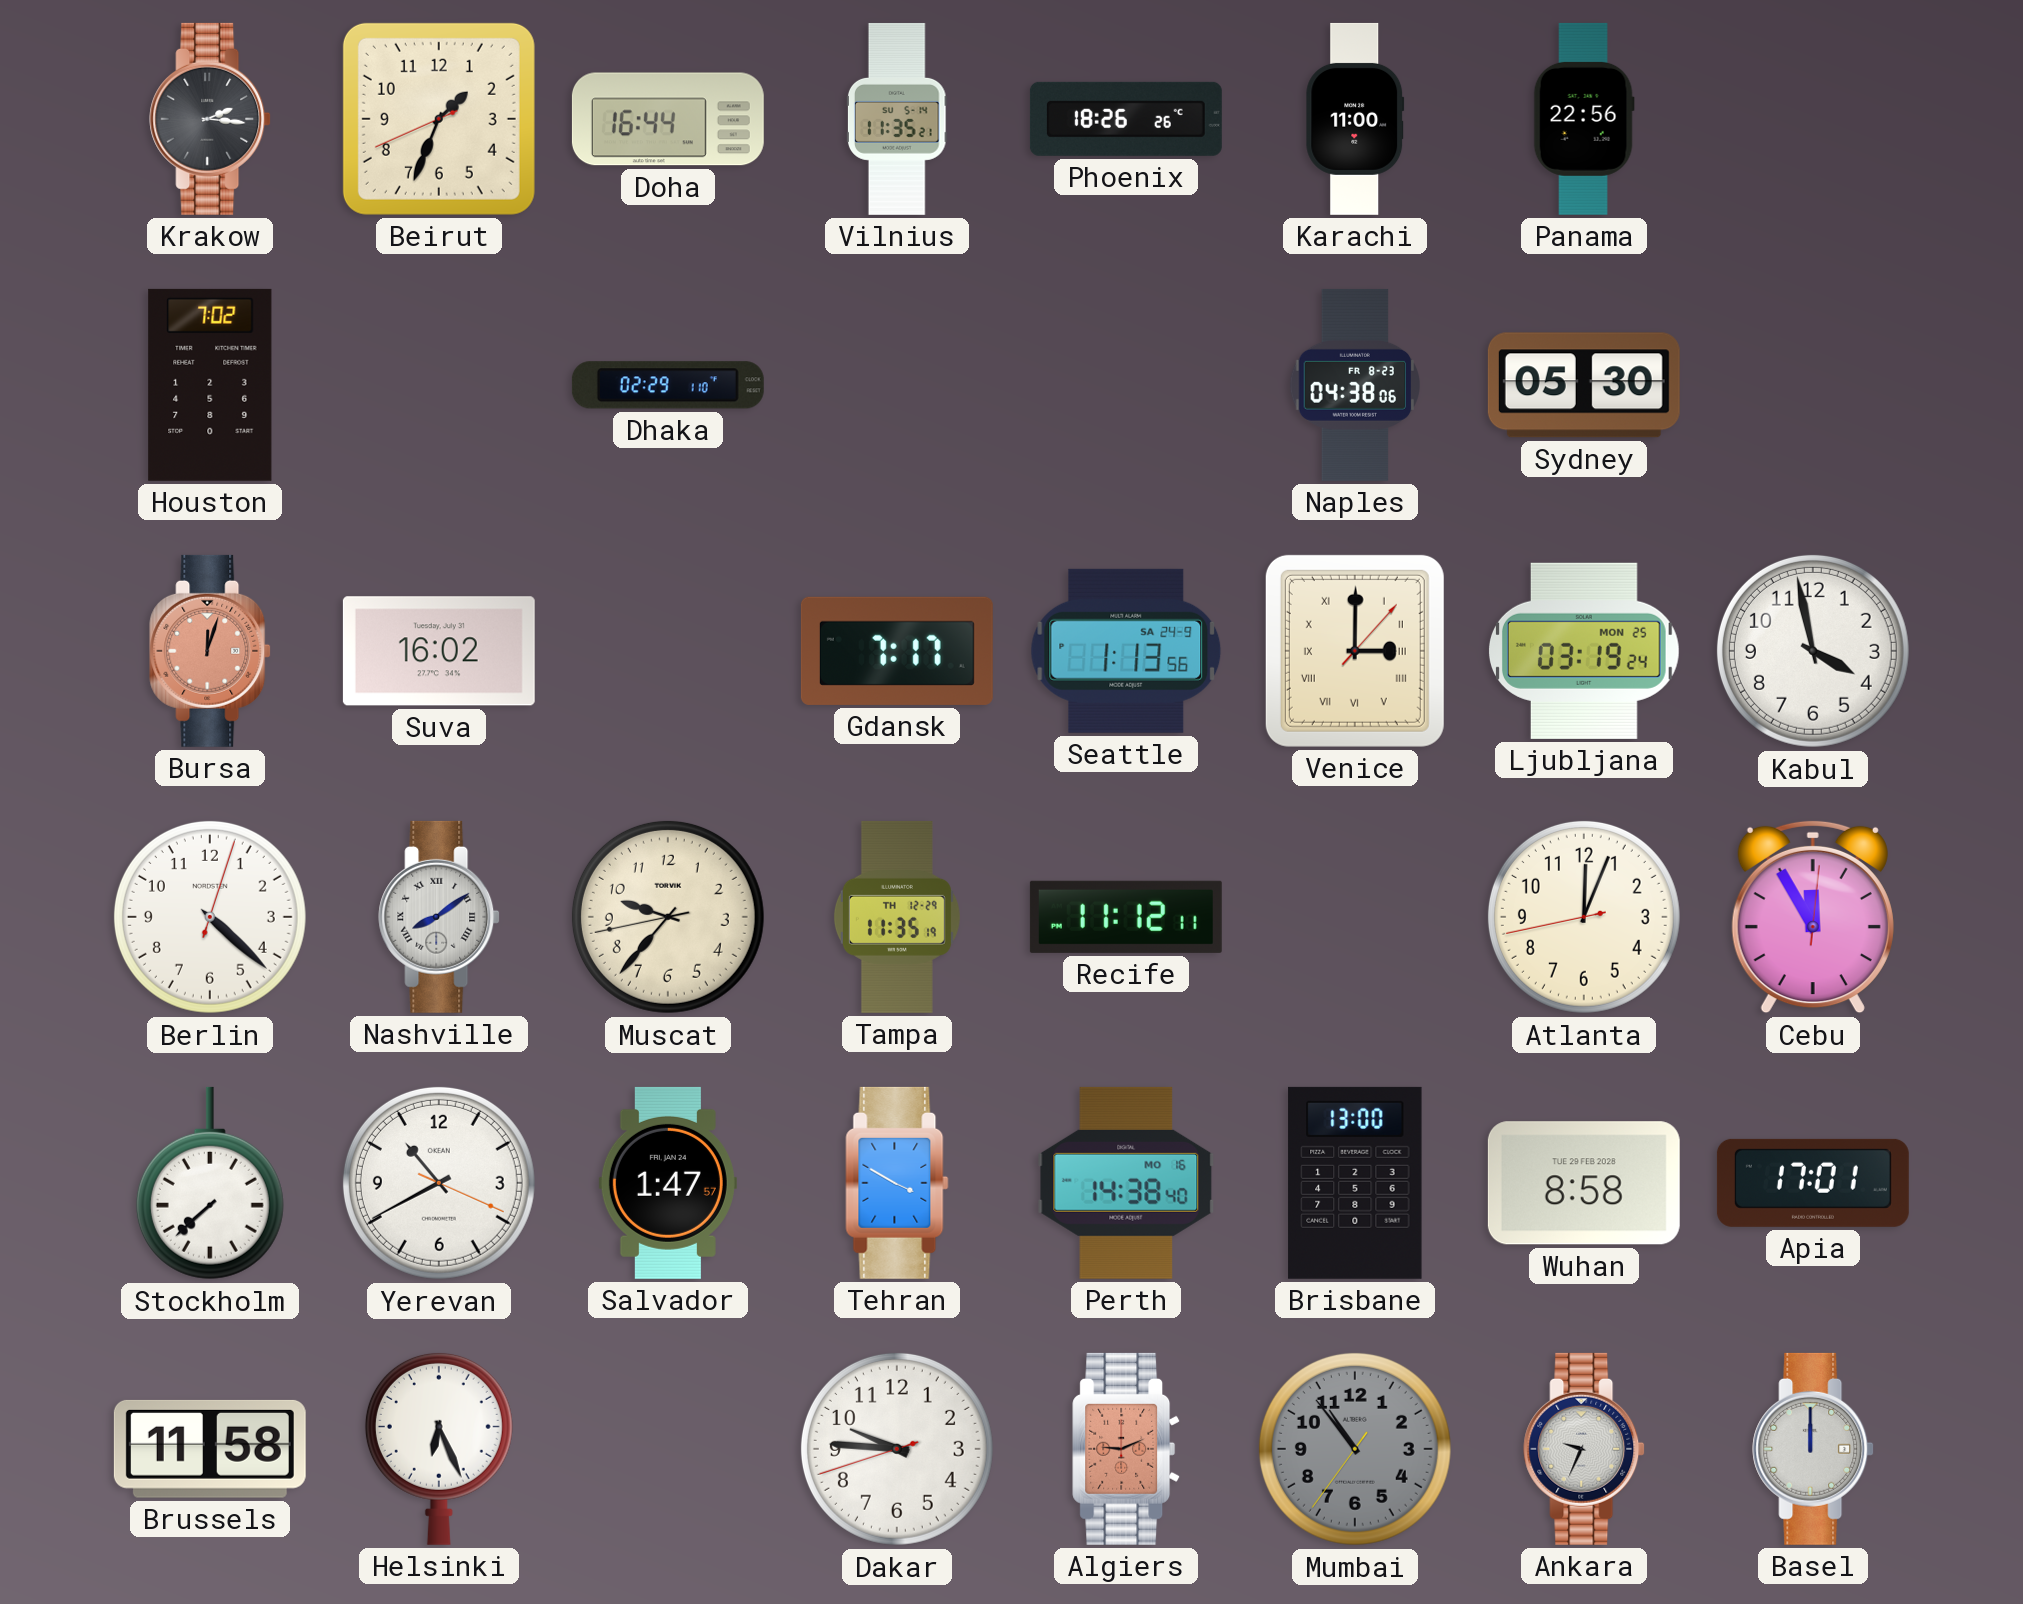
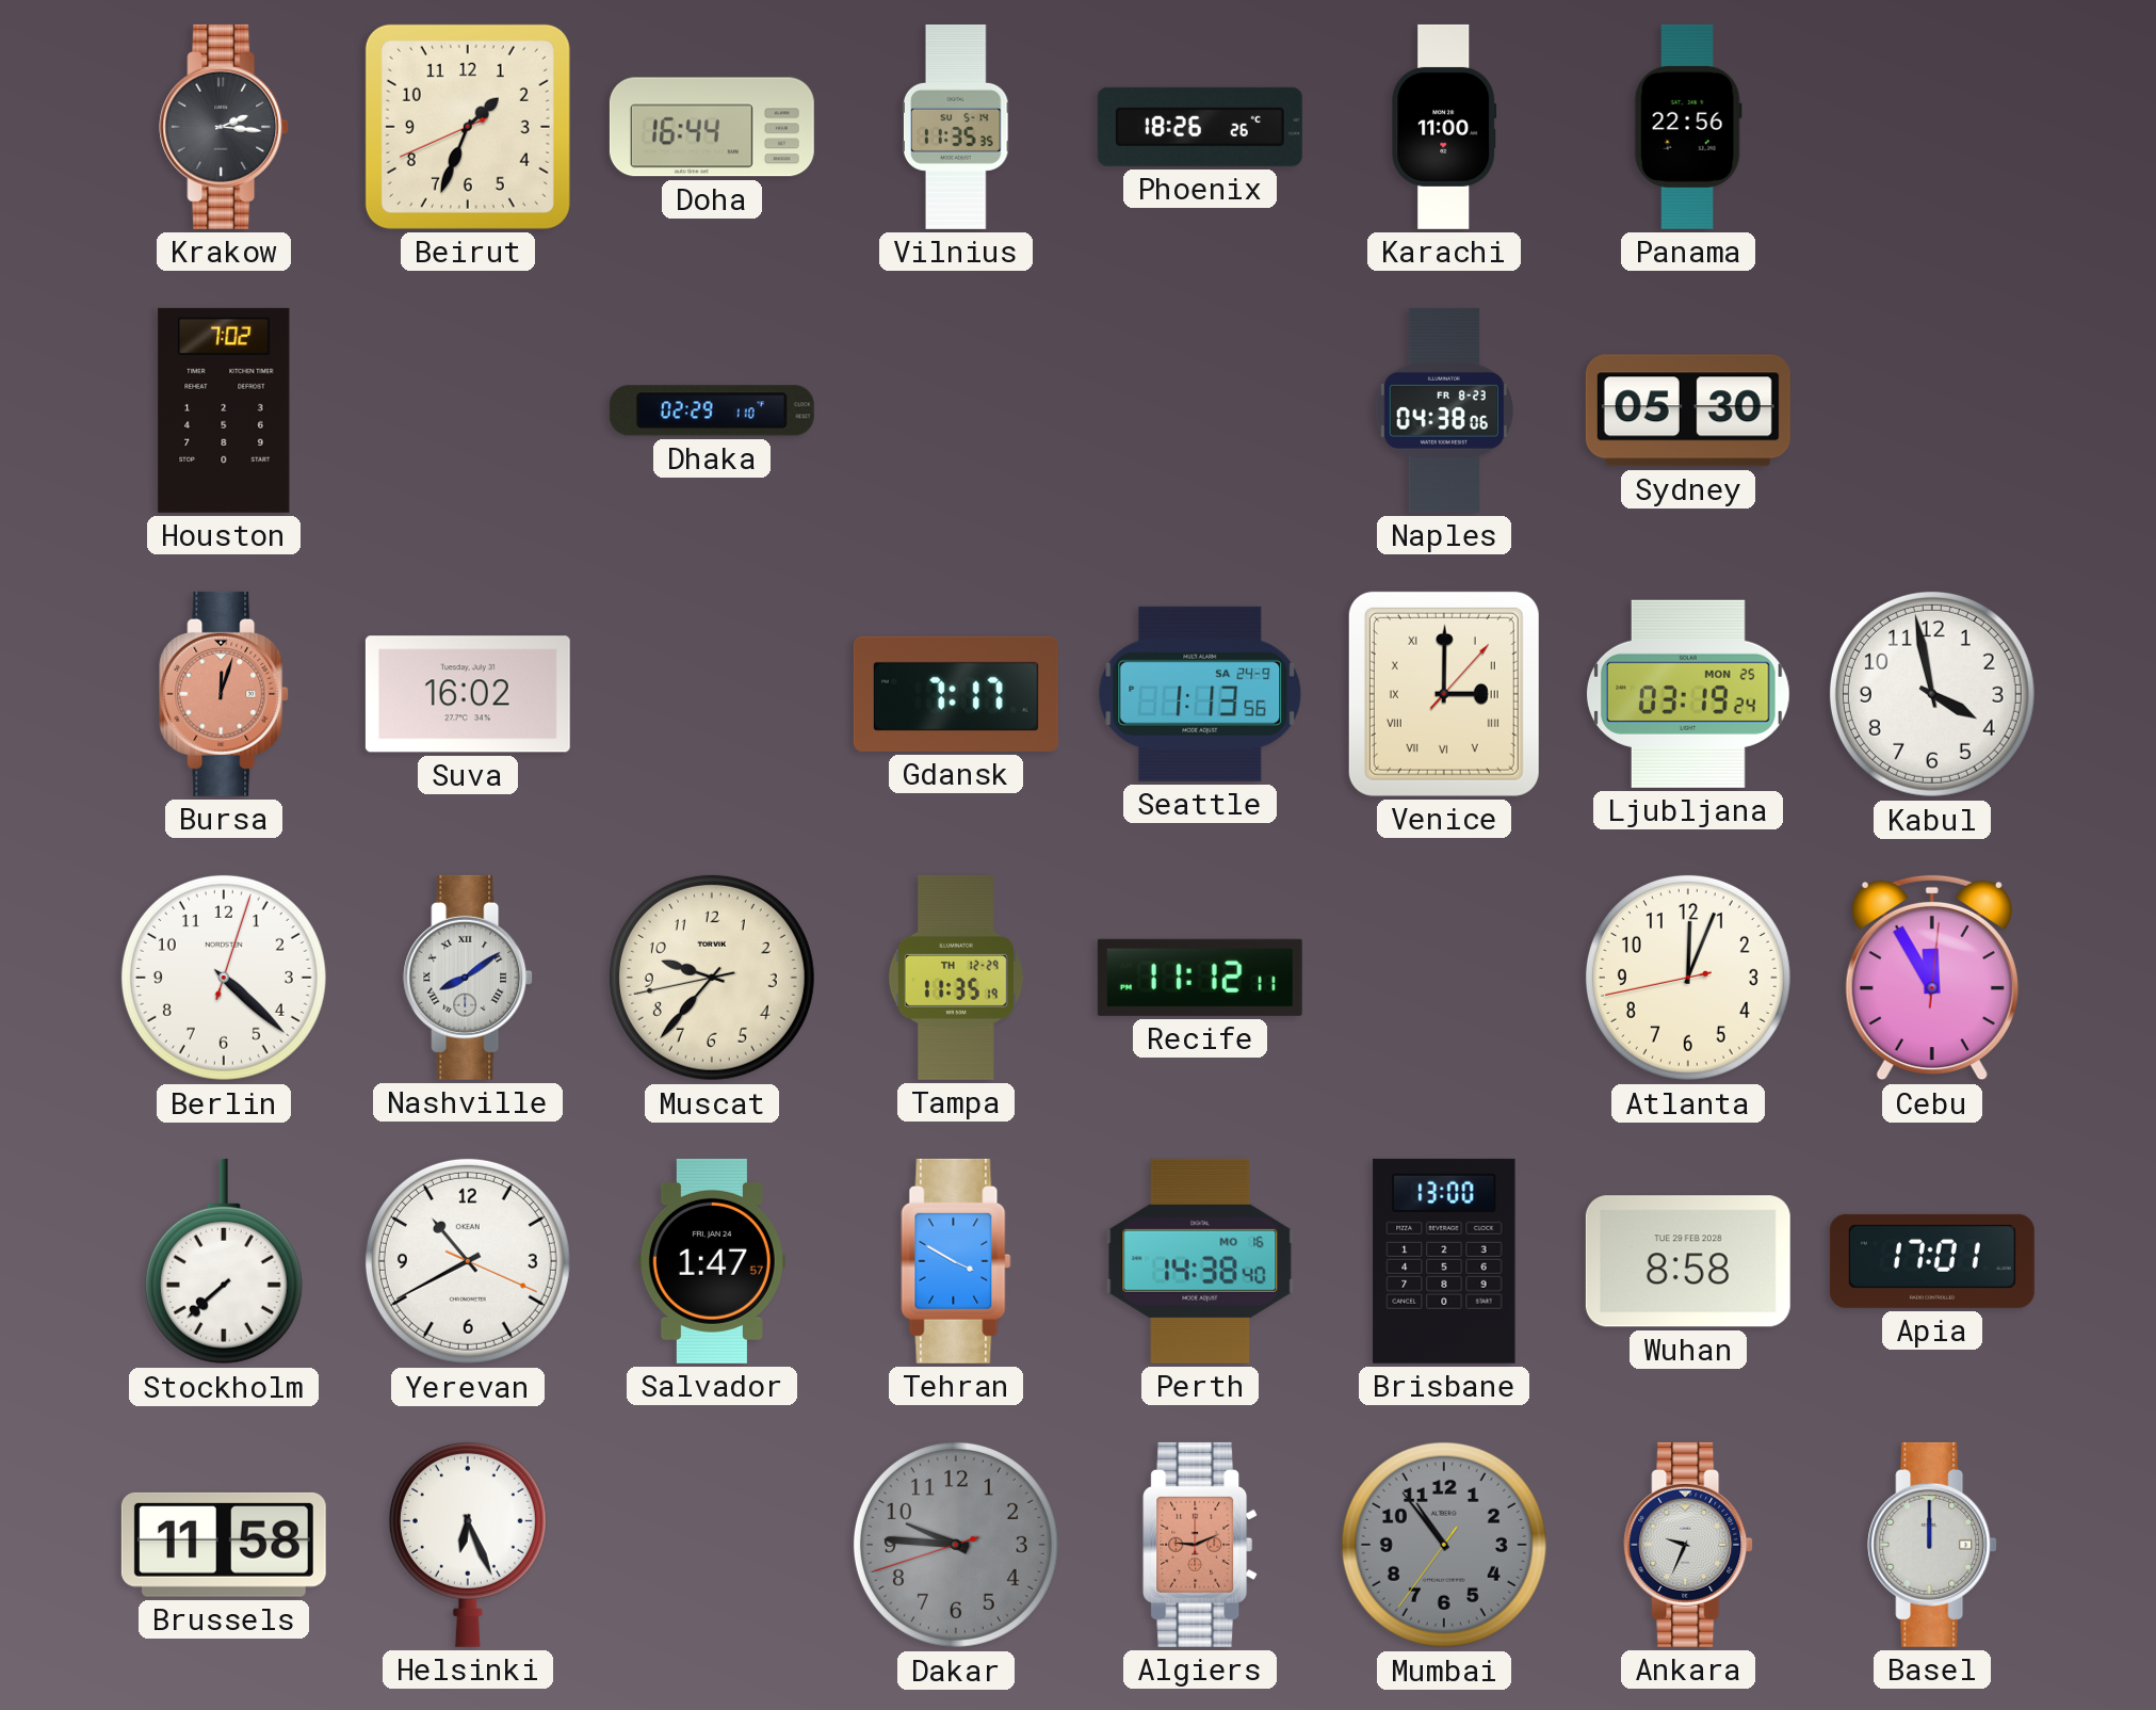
Vilnius: 11:35:21 -> 11:35:35 (956, 127)
Dakar dial: white -> grey (956, 1545)
